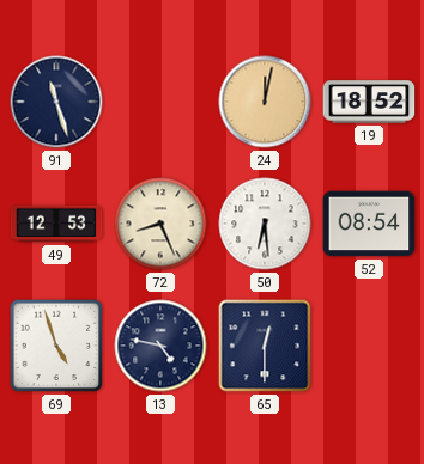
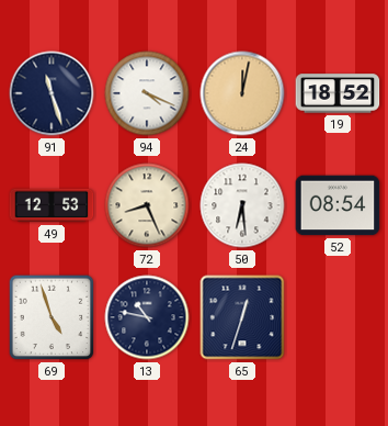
94: none -> 4:19 (147, 93)
13: 4:47 -> 10:47 (147, 317)
65: 12:30 -> 12:33 (242, 317)
